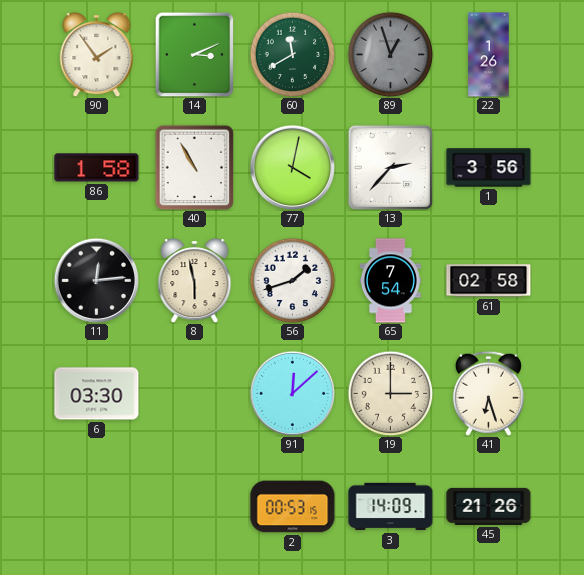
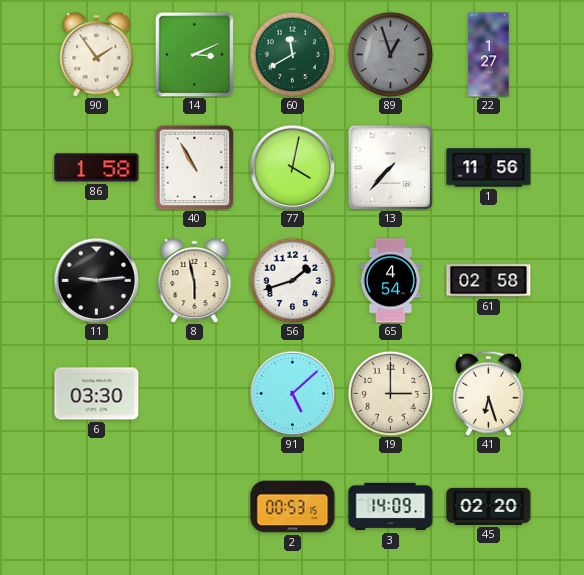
22: 1:26 -> 1:27 (489, 55)
13: 2:37 -> 7:37 (390, 167)
1: 3:56 -> 11:56 (489, 168)
11: 12:14 -> 9:14 (96, 280)
65: 7:54 -> 4:54 (390, 281)
91: 12:08 -> 5:08 (292, 393)
45: 21:26 -> 02:20 (489, 506)
